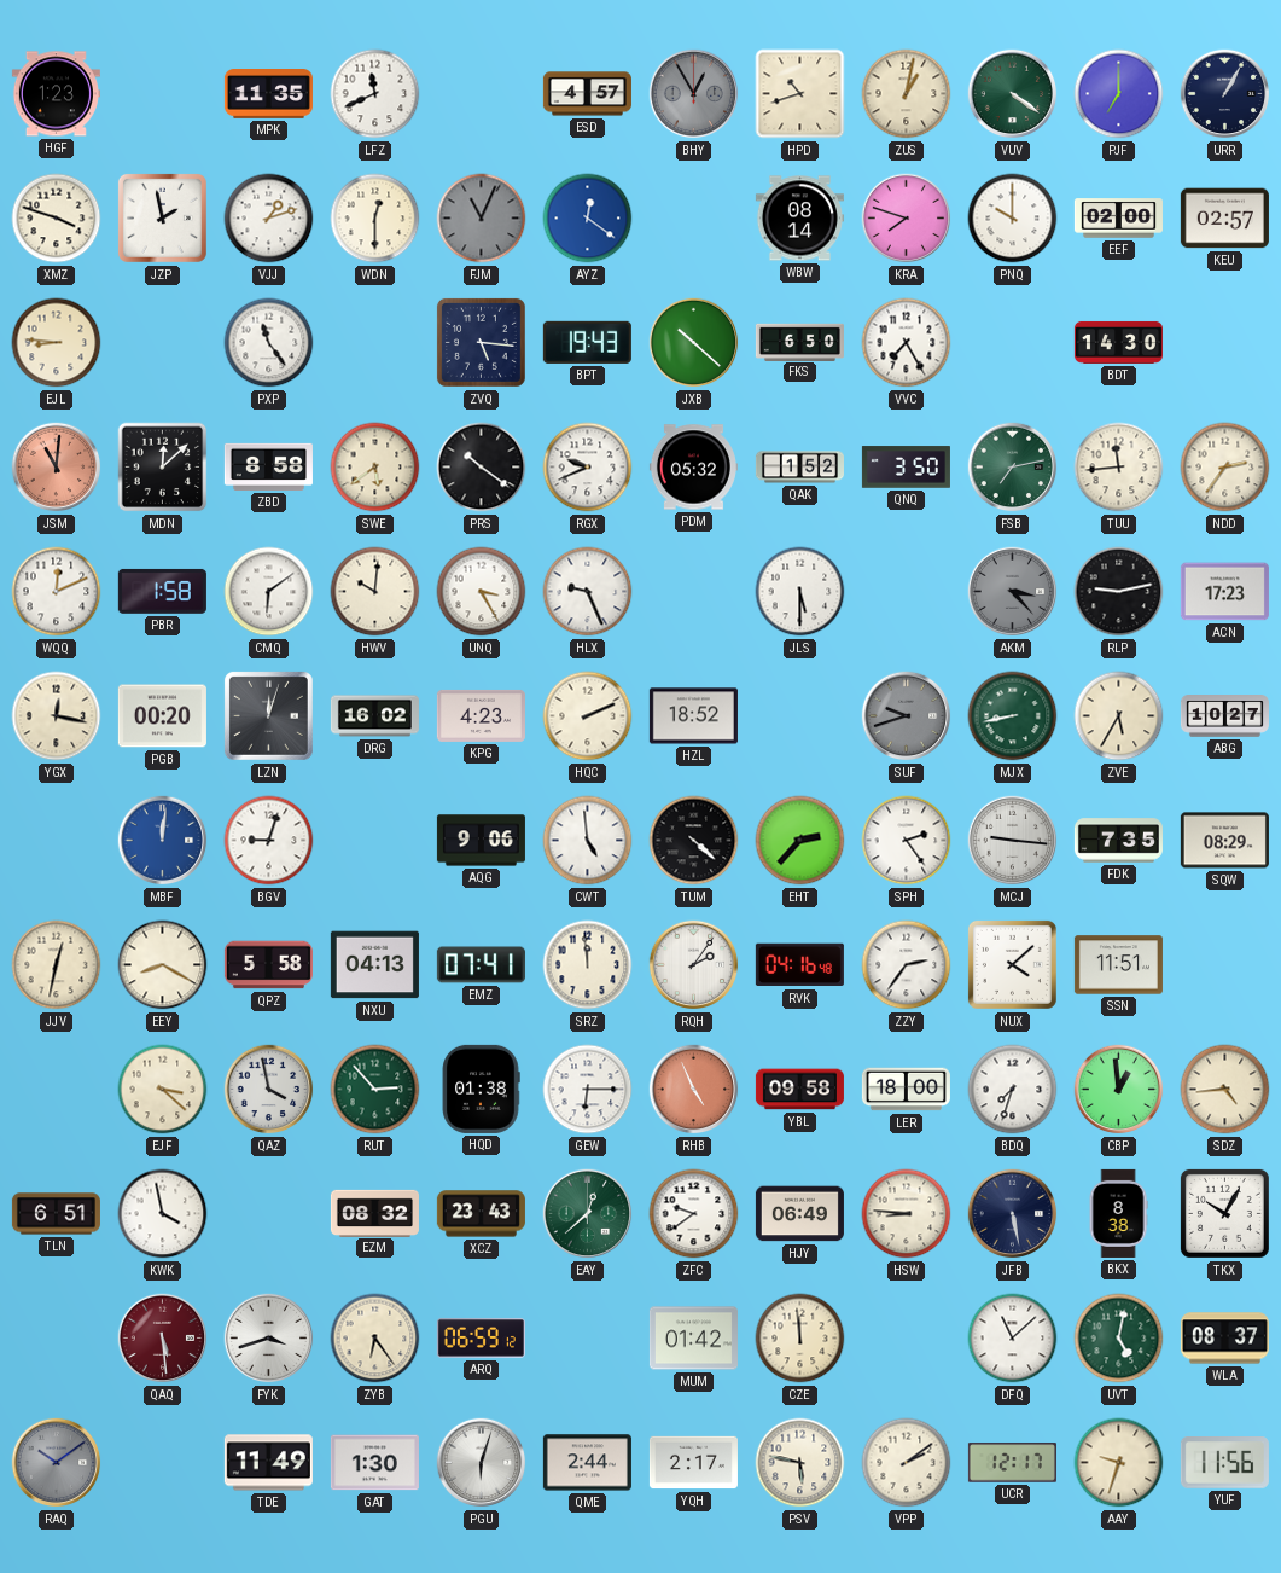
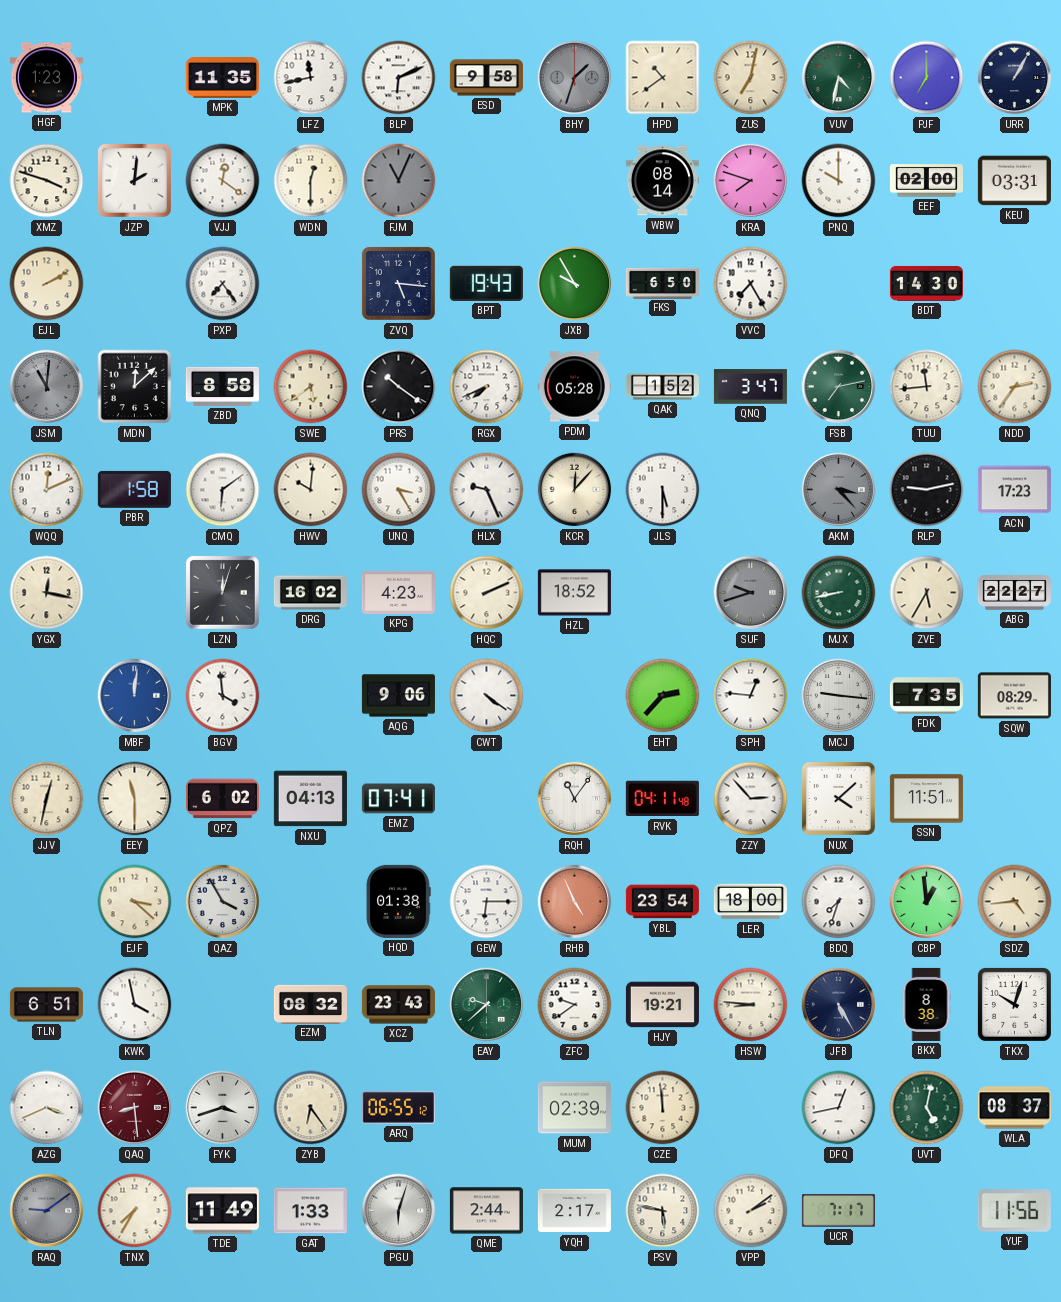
LFZ: 11:41 -> 11:43 (311, 78)
BLP: none -> 6:11 (399, 78)
ESD: 4:57 -> 9:58 (486, 78)
BHY: 12:55 -> 1:33 (575, 78)
HPD: 10:42 -> 10:39 (663, 78)
ZUS: 1:02 -> 7:02 (751, 78)
VUV: 4:21 -> 4:32 (839, 78)
JZP: 1:58 -> 2:01 (134, 180)
VJJ: 1:12 -> 12:21 (223, 181)
AYZ: 12:21 -> none (588, 219)
KEU: 02:57 -> 03:31 (1014, 181)
EJL: 8:46 -> 2:10 (47, 284)
PXP: 11:24 -> 7:24 (223, 284)
JXB: 10:22 -> 9:55 (575, 284)
JSM dial: salmon -> grey (47, 387)
RGX: 9:41 -> 7:41 (487, 387)
PDM: 05:32 -> 05:28 (574, 387)
QNQ: 3:50 -> 3:47 (750, 387)
KCR: none -> 12:07 (575, 490)
PGB: 00:20 -> none (162, 716)
ABG: 10:27 -> 22:27 (1014, 593)
BGV: 9:03 -> 3:59 (223, 696)
CWT: 4:59 -> 4:21 (487, 696)
TUM: 4:22 -> none (694, 841)
SPH: 2:24 -> 12:46 (751, 696)
EEY: 8:20 -> 11:30 (135, 799)
QPZ: 5:58 -> 6:02 (222, 799)
SRZ: 11:59 -> none (588, 965)
RQH: 2:06 -> 11:06 (575, 799)
RVK: 04:16 -> 04:11 (662, 799)
ZZY: 2:36 -> 2:53 (751, 799)
QAZ: 3:58 -> 3:55 (223, 902)
RUT: 2:53 -> none (375, 1090)
YBL: 09:58 -> 23:54 (662, 902)
EAY: 12:38 -> 9:38 (487, 1005)
HJY: 06:49 -> 19:21 (662, 1005)
JFB: 5:28 -> 5:25 (839, 1005)
TKX: 10:05 -> 10:03 (1014, 1004)
AZG: none -> 3:41 (47, 1108)
QAQ: 5:29 -> 8:29 (135, 1108)
ARQ: 06:59 -> 06:55 (398, 1108)
MUM: 01:42 -> 02:39 (574, 1108)
DFQ: 11:08 -> 12:43 (839, 1108)
RAQ: 10:09 -> 9:09 (47, 1211)
TNX: none -> 7:35 (135, 1211)
GAT: 1:30 -> 1:33 (310, 1211)
UCR: 12:17 -> 7:17 (838, 1211)
AAY: 9:33 -> none (1119, 1463)
